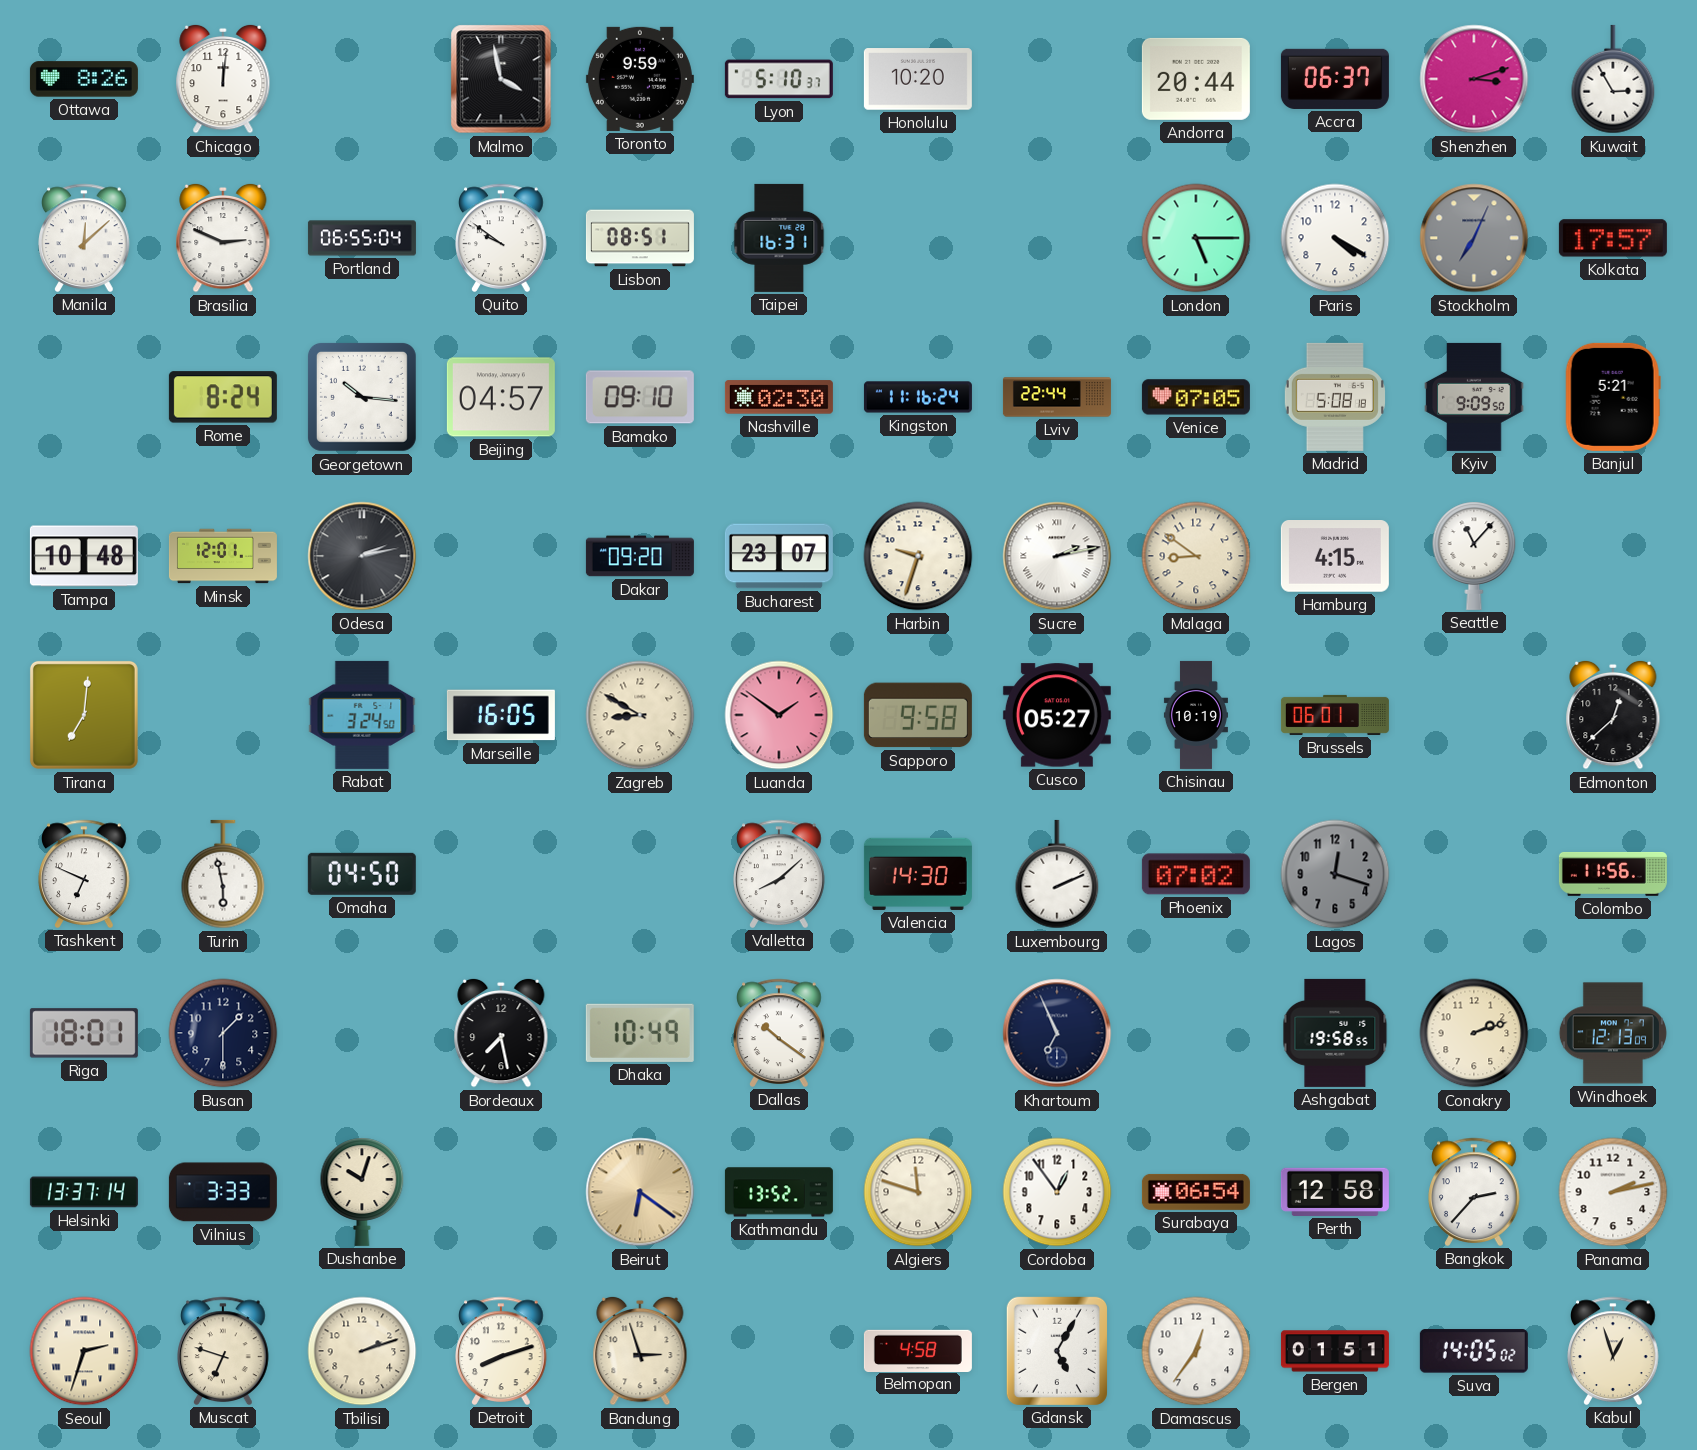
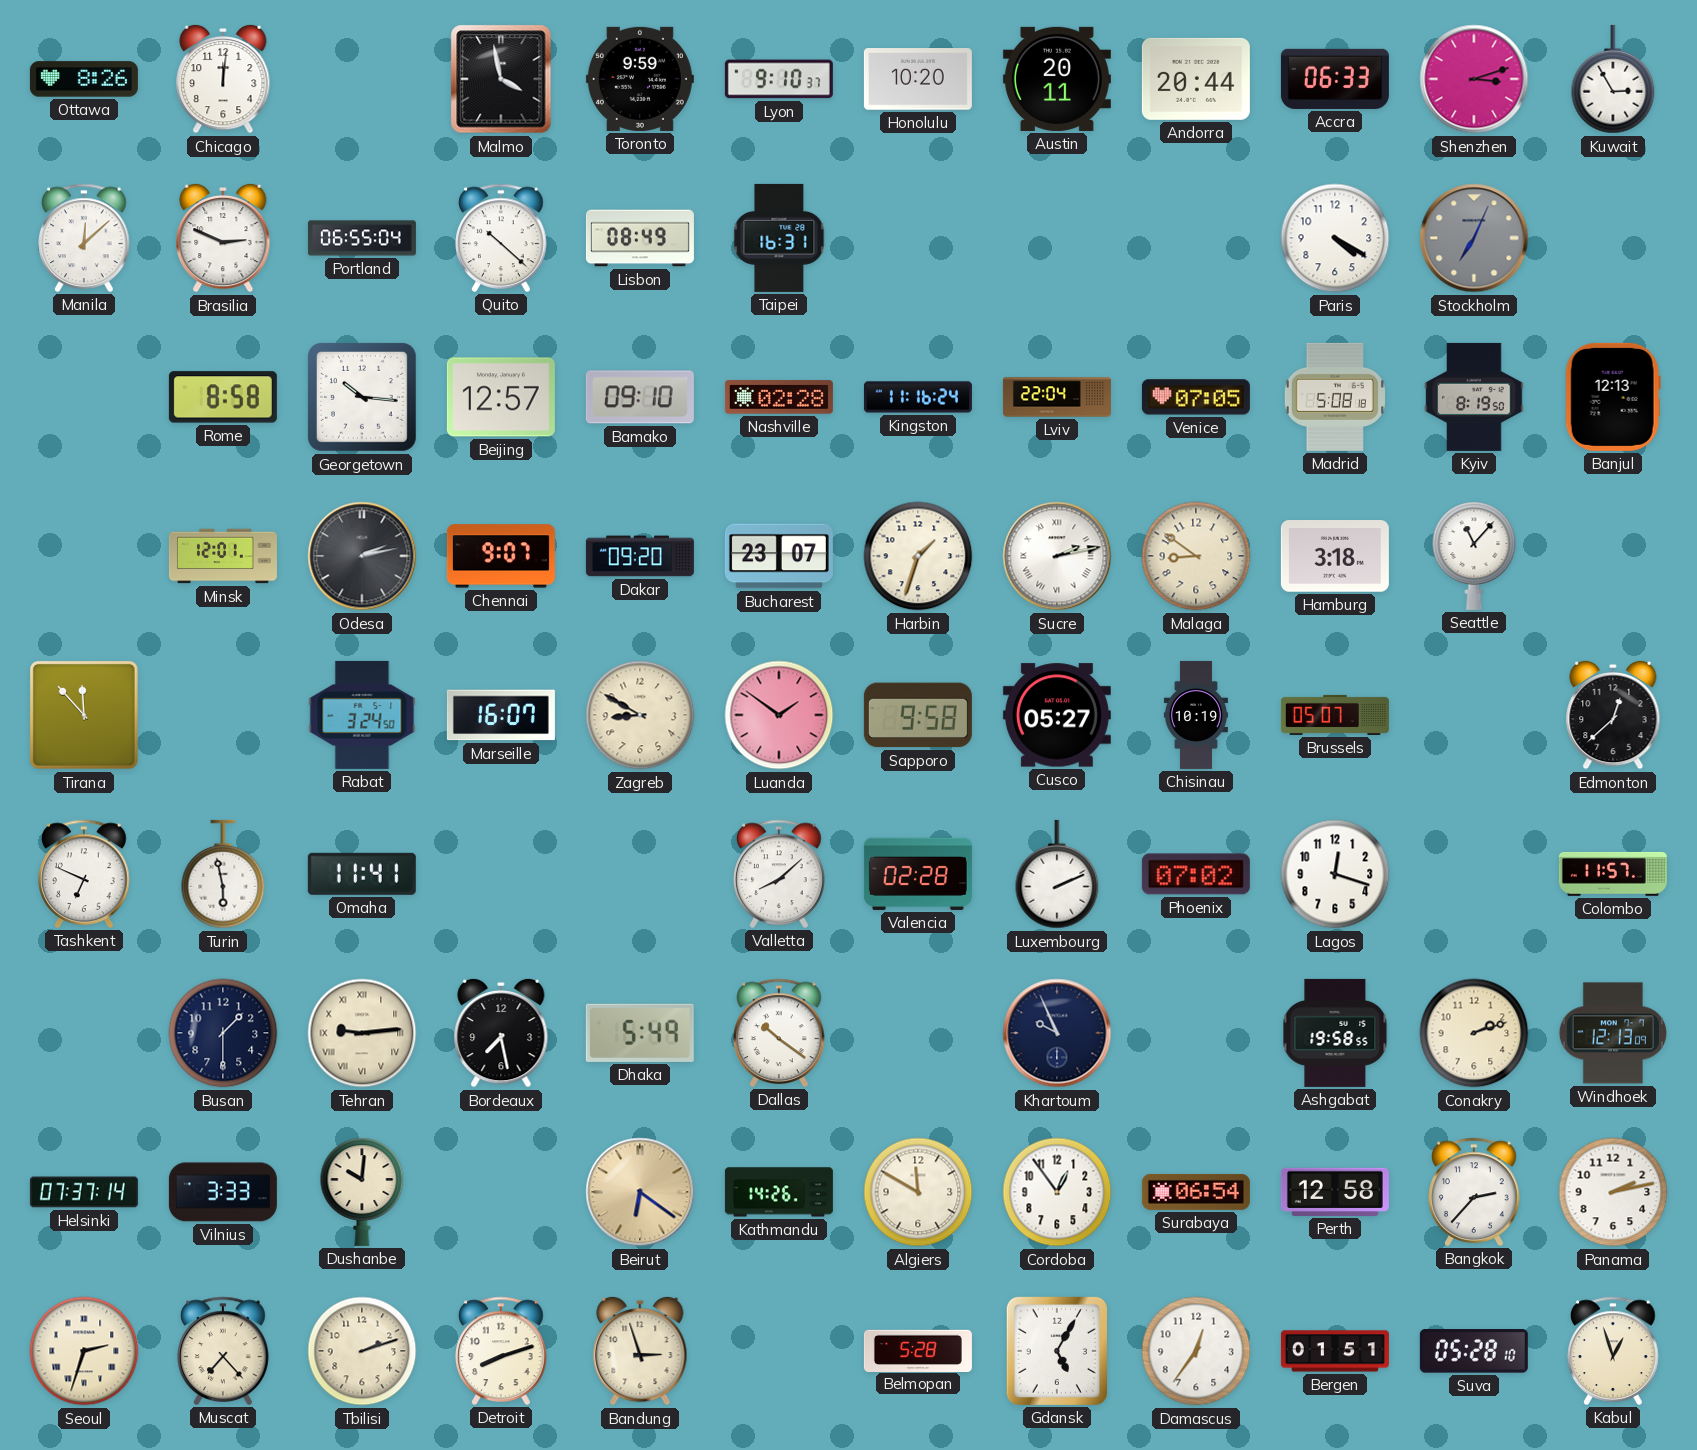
Lyon: 5:10 -> 9:10 (779, 79)
Austin: none -> 20:11 (1057, 79)
Accra: 06:37 -> 06:33 (1335, 79)
Quito: 9:51 -> 10:22 (501, 238)
Lisbon: 08:51 -> 08:49 (640, 238)
London: 5:15 -> none (1196, 238)
Kolkata: 17:57 -> none (1613, 238)
Rome: 8:24 -> 8:58 (223, 397)
Beijing: 04:57 -> 12:57 (501, 397)
Nashville: 02:30 -> 02:28 (779, 397)
Lviv: 22:44 -> 22:04 (1057, 397)
Kyiv: 9:09 -> 8:19 (1474, 397)
Banjul: 5:21 -> 12:13 (1613, 397)
Tampa: 10:48 -> none (84, 556)
Chennai: none -> 9:07 (501, 556)
Harbin: 9:33 -> 1:33 (918, 556)
Hamburg: 4:15 -> 3:18 (1335, 557)
Tirana: 7:01 -> 11:53 (84, 715)
Marseille: 16:05 -> 16:07 (501, 715)
Brussels: 06:01 -> 05:07 (1335, 715)
Omaha: 04:50 -> 11:41 (362, 874)
Valencia: 14:30 -> 02:28 (918, 874)
Lagos dial: grey -> white (1335, 874)
Colombo: 11:56 -> 11:57 (1613, 874)
Riga: 18:01 -> none (84, 1033)
Tehran: none -> 9:14 (362, 1033)
Dhaka: 10:49 -> 5:49 (640, 1033)
Khartoum: 6:56 -> 9:56 (1057, 1033)
Helsinki: 13:37 -> 07:37 (84, 1192)
Dushanbe: 10:03 -> 10:01 (362, 1192)
Kathmandu: 13:52 -> 14:26 (779, 1192)
Algiers: 11:48 -> 11:50 (918, 1192)
Muscat: 6:48 -> 7:23 (223, 1351)
Belmopan: 4:58 -> 5:28 (918, 1350)
Suva: 14:05 -> 05:28 (1474, 1351)
